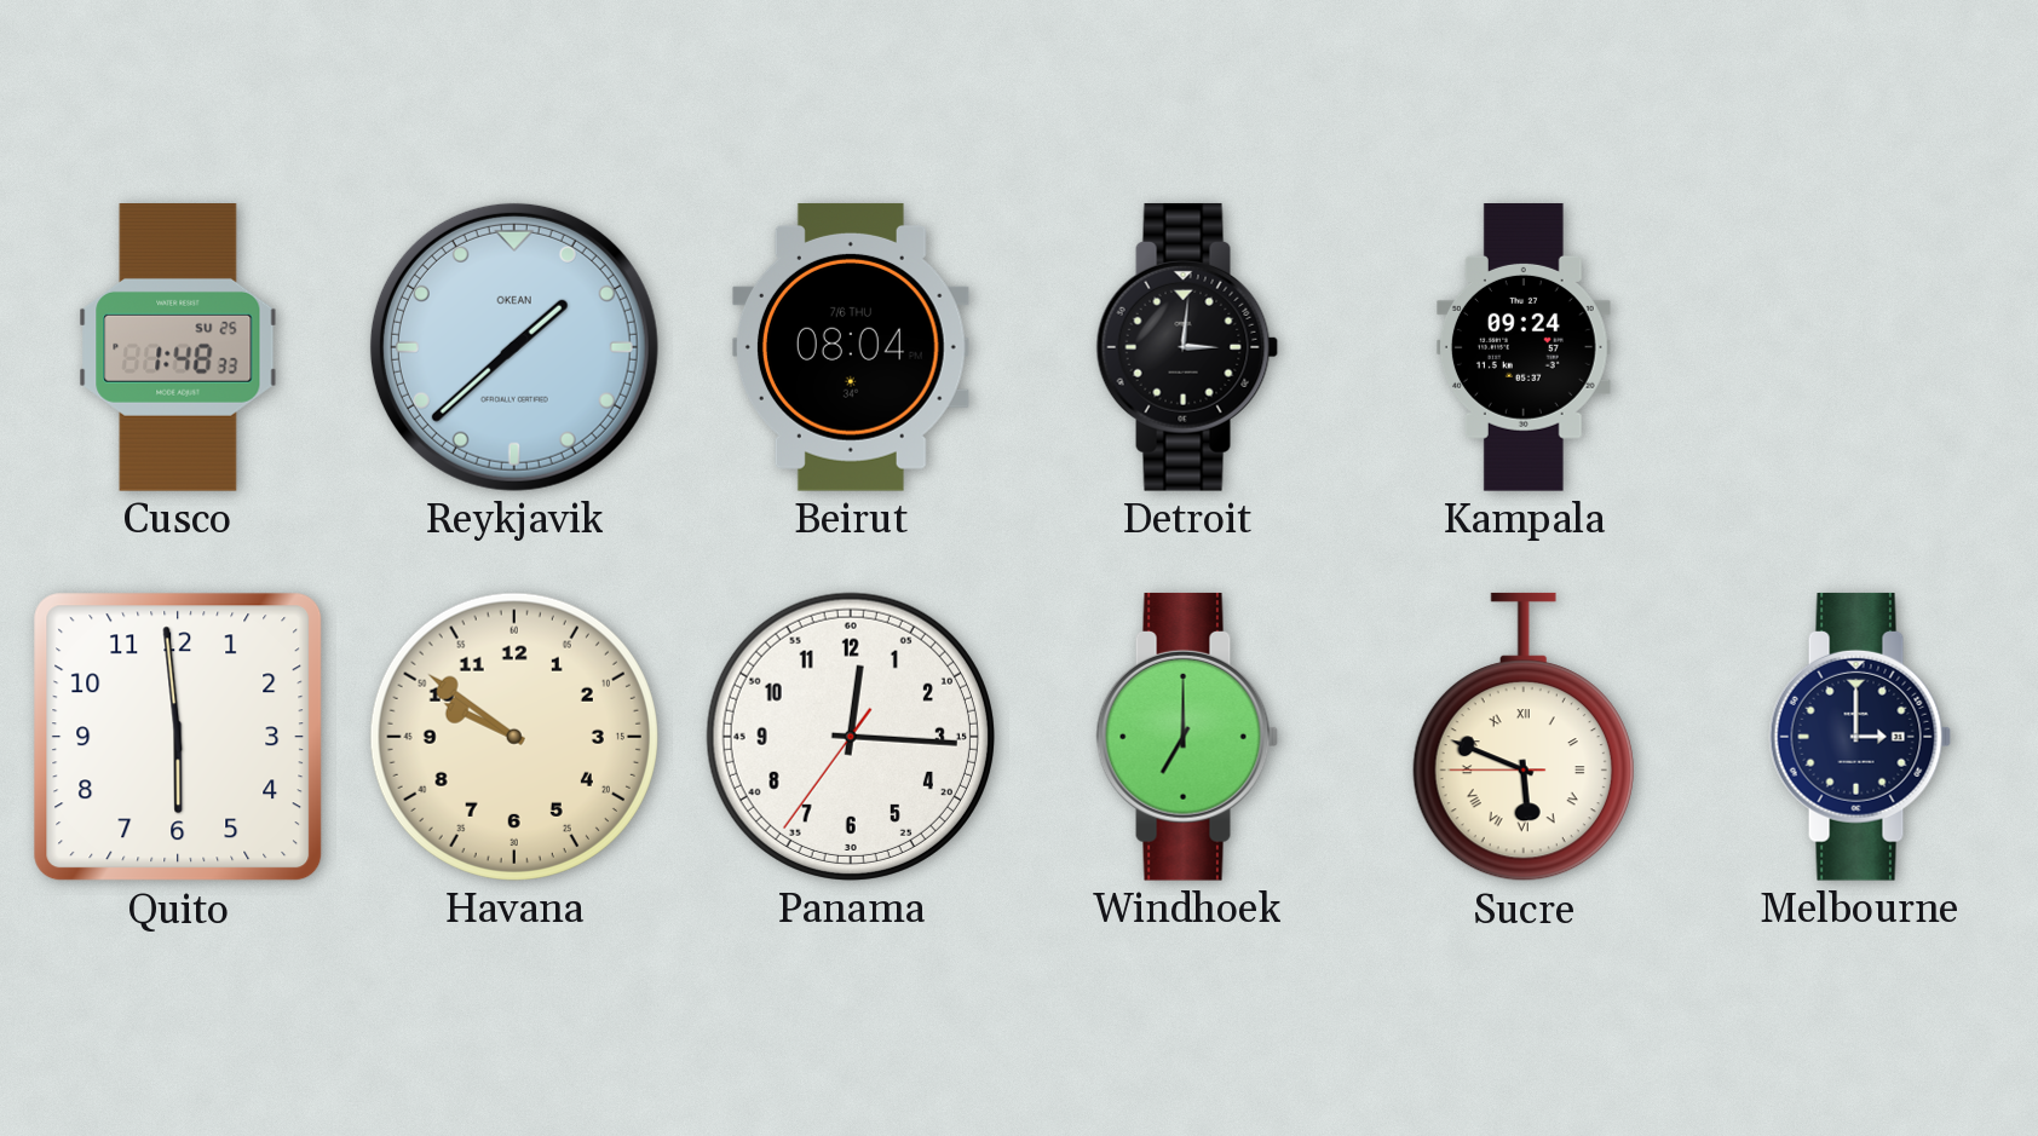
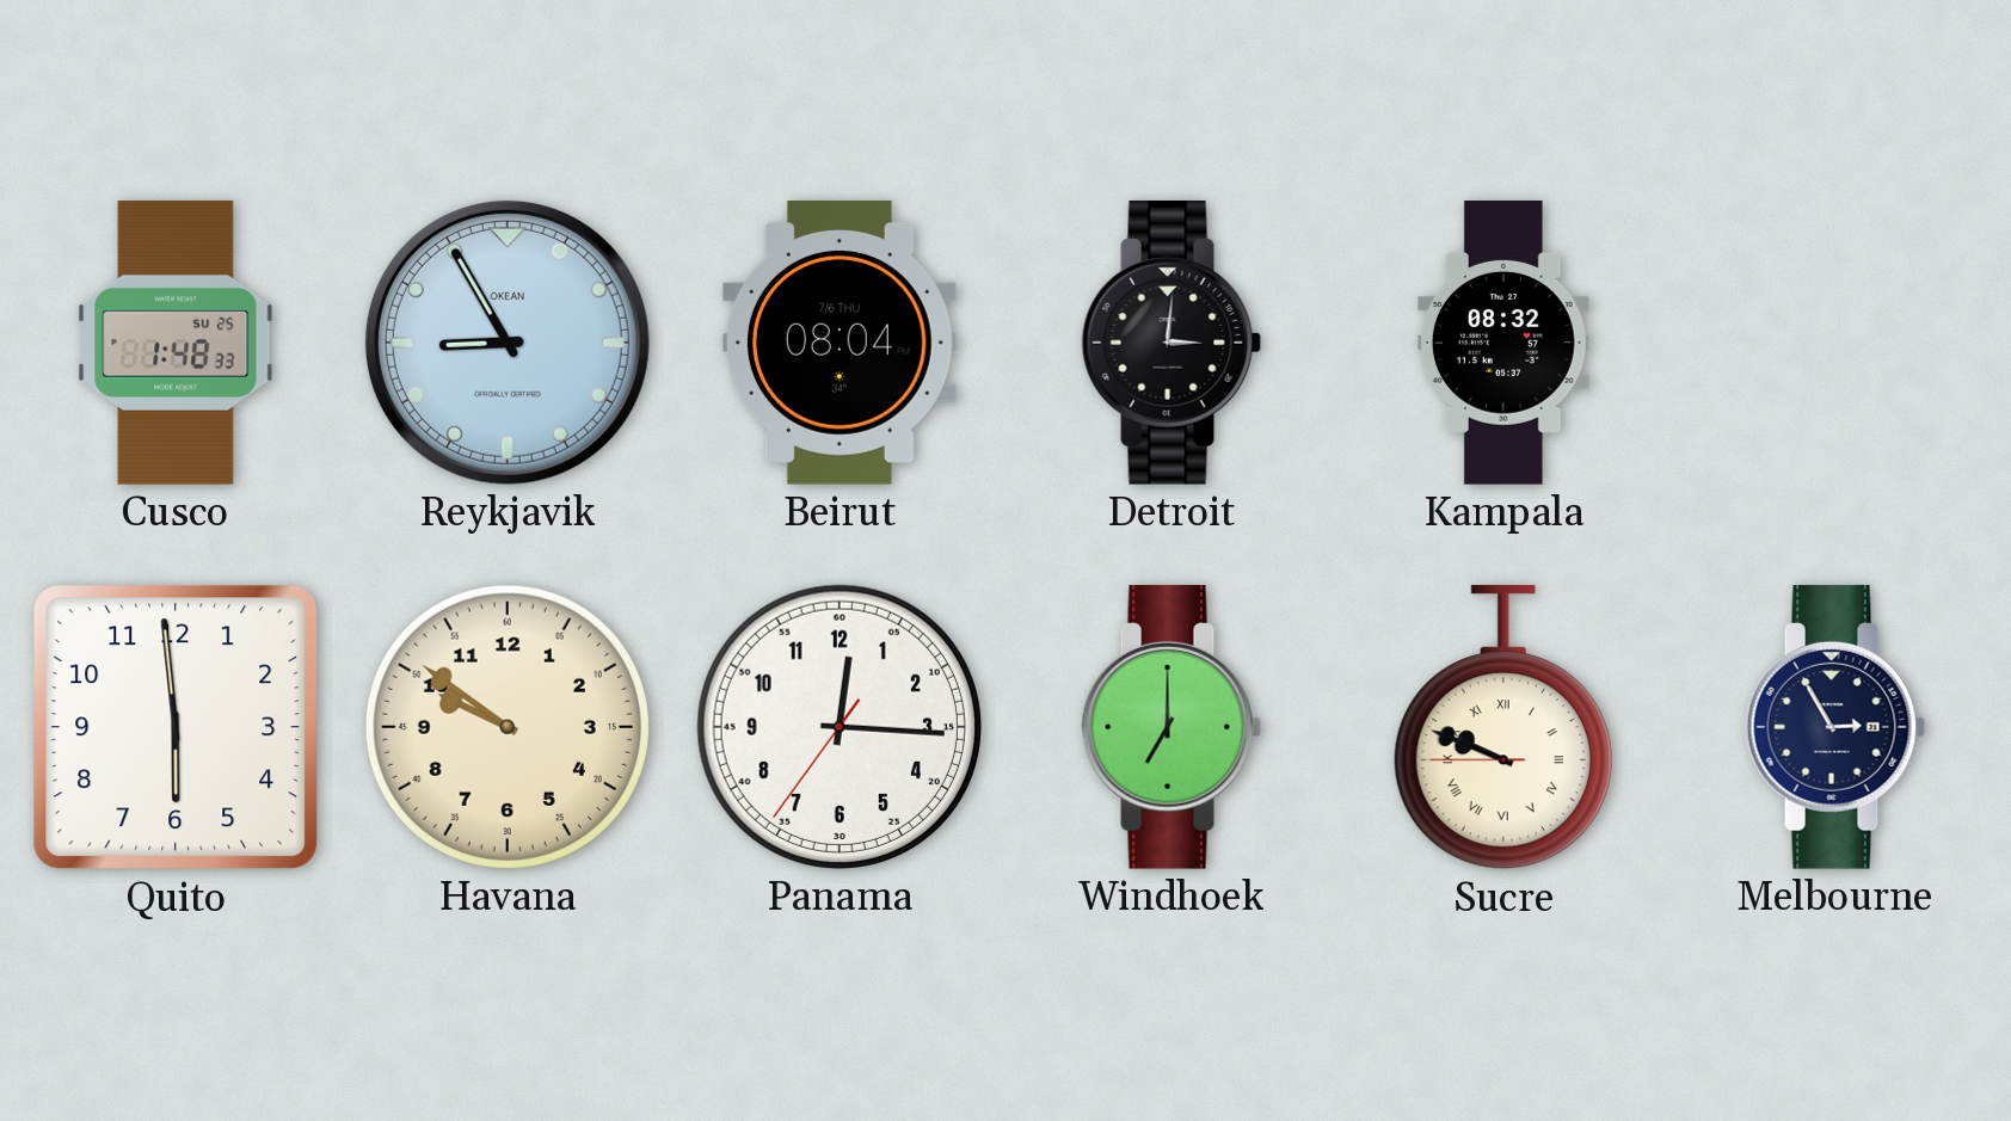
Reykjavik: 1:38 -> 8:55 (508, 343)
Kampala: 09:24 -> 08:32 (1503, 344)
Sucre: 5:48 -> 9:48 (1503, 727)
Melbourne: 3:00 -> 2:55 (1835, 727)
